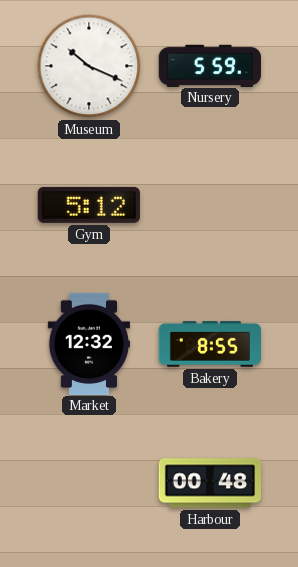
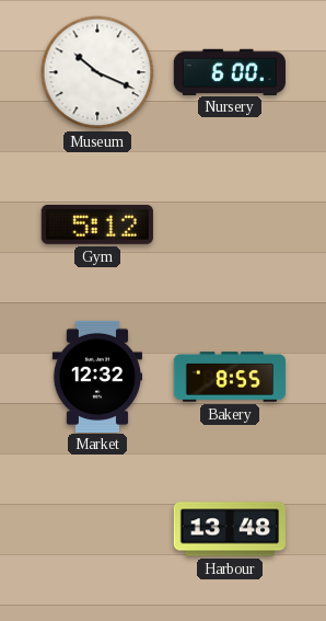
Nursery: 5:59 -> 6:00 (229, 71)
Harbour: 00:48 -> 13:48 (229, 529)
